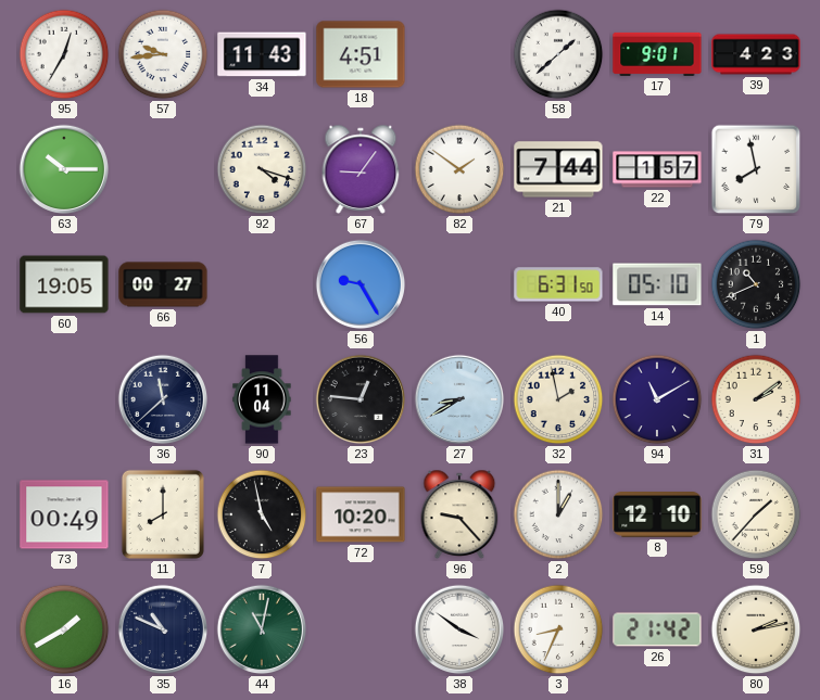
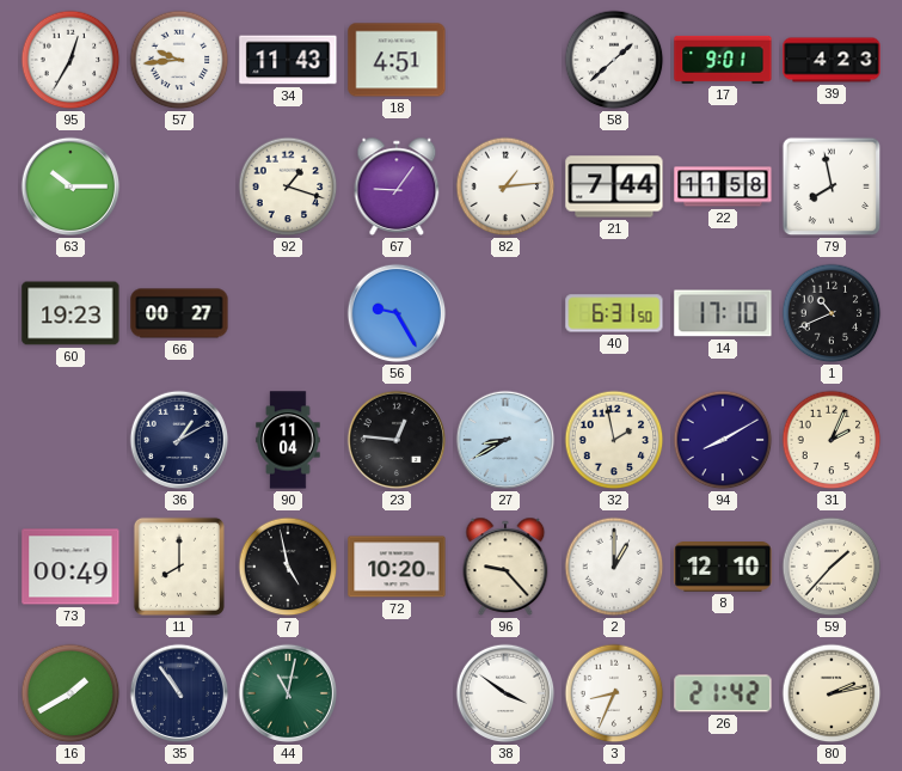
92: 4:18 -> 1:18 (288, 186)
82: 1:51 -> 1:14 (505, 186)
22: 1:57 -> 11:58 (723, 186)
60: 19:05 -> 19:23 (70, 313)
14: 05:10 -> 17:10 (723, 313)
36: 11:38 -> 1:10 (179, 440)
94: 11:10 -> 8:10 (723, 440)
31: 2:09 -> 2:04 (832, 440)
35: 10:49 -> 10:54 (179, 693)
